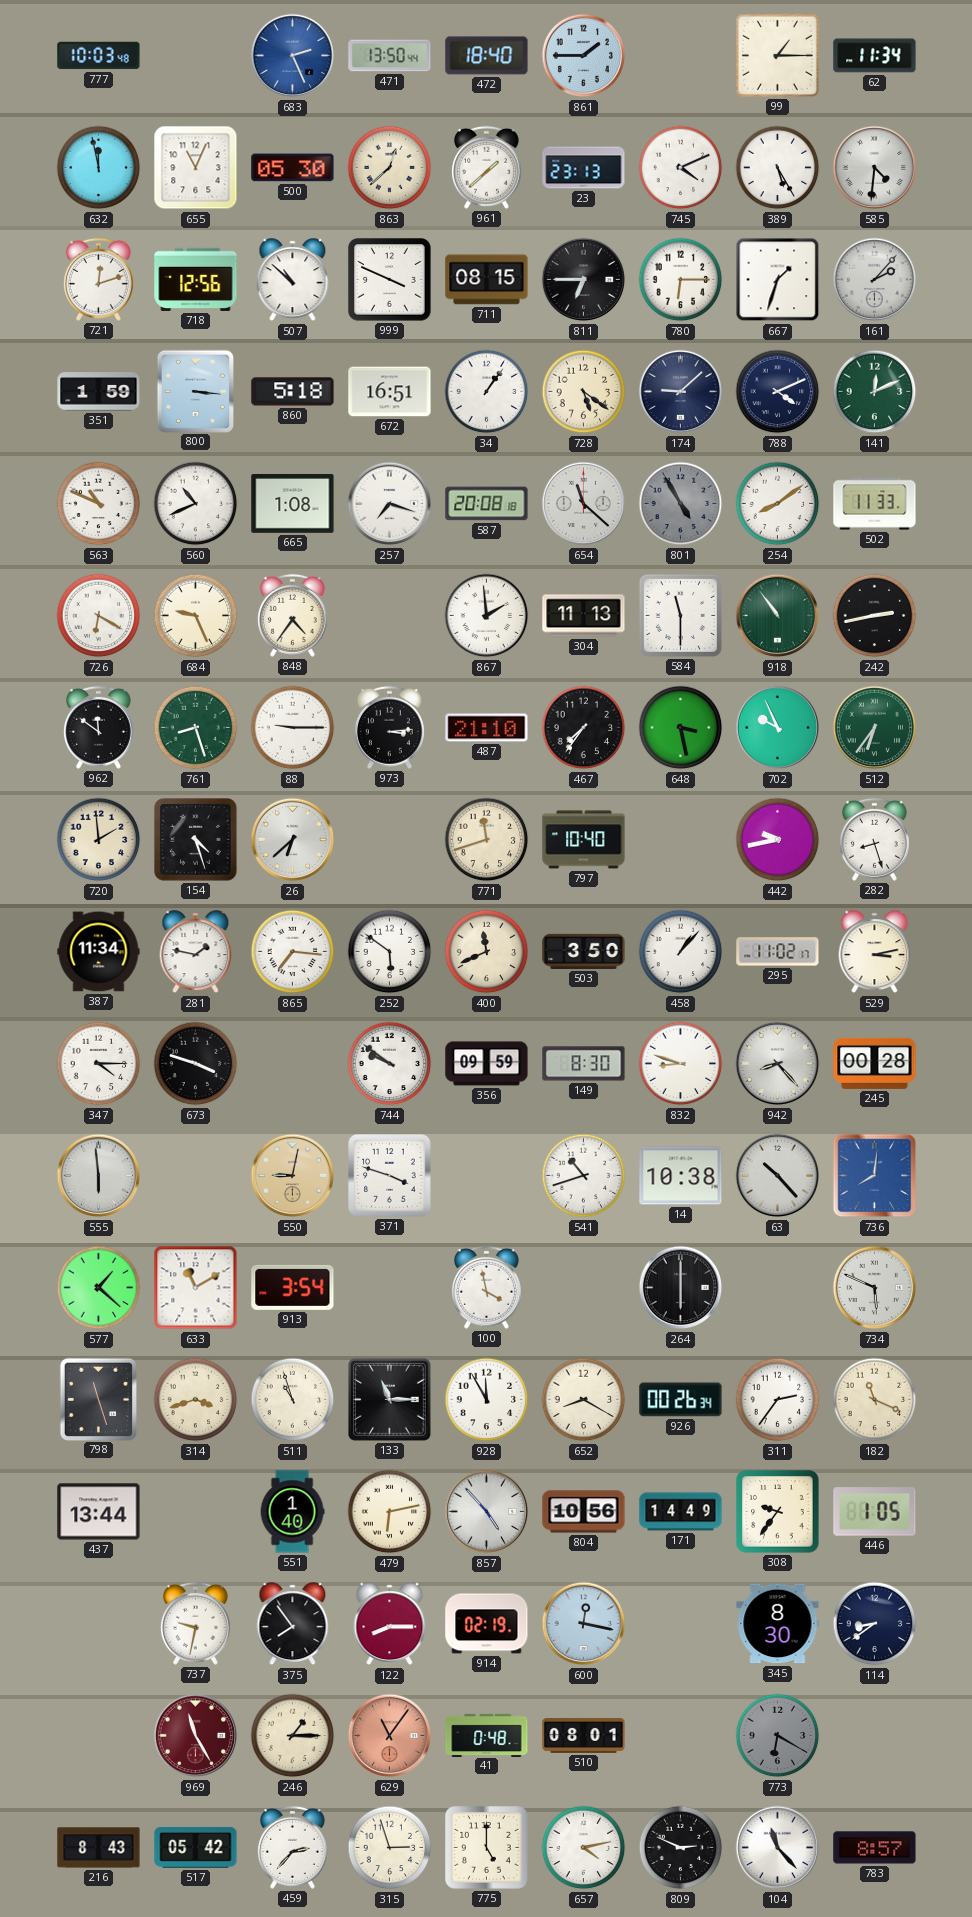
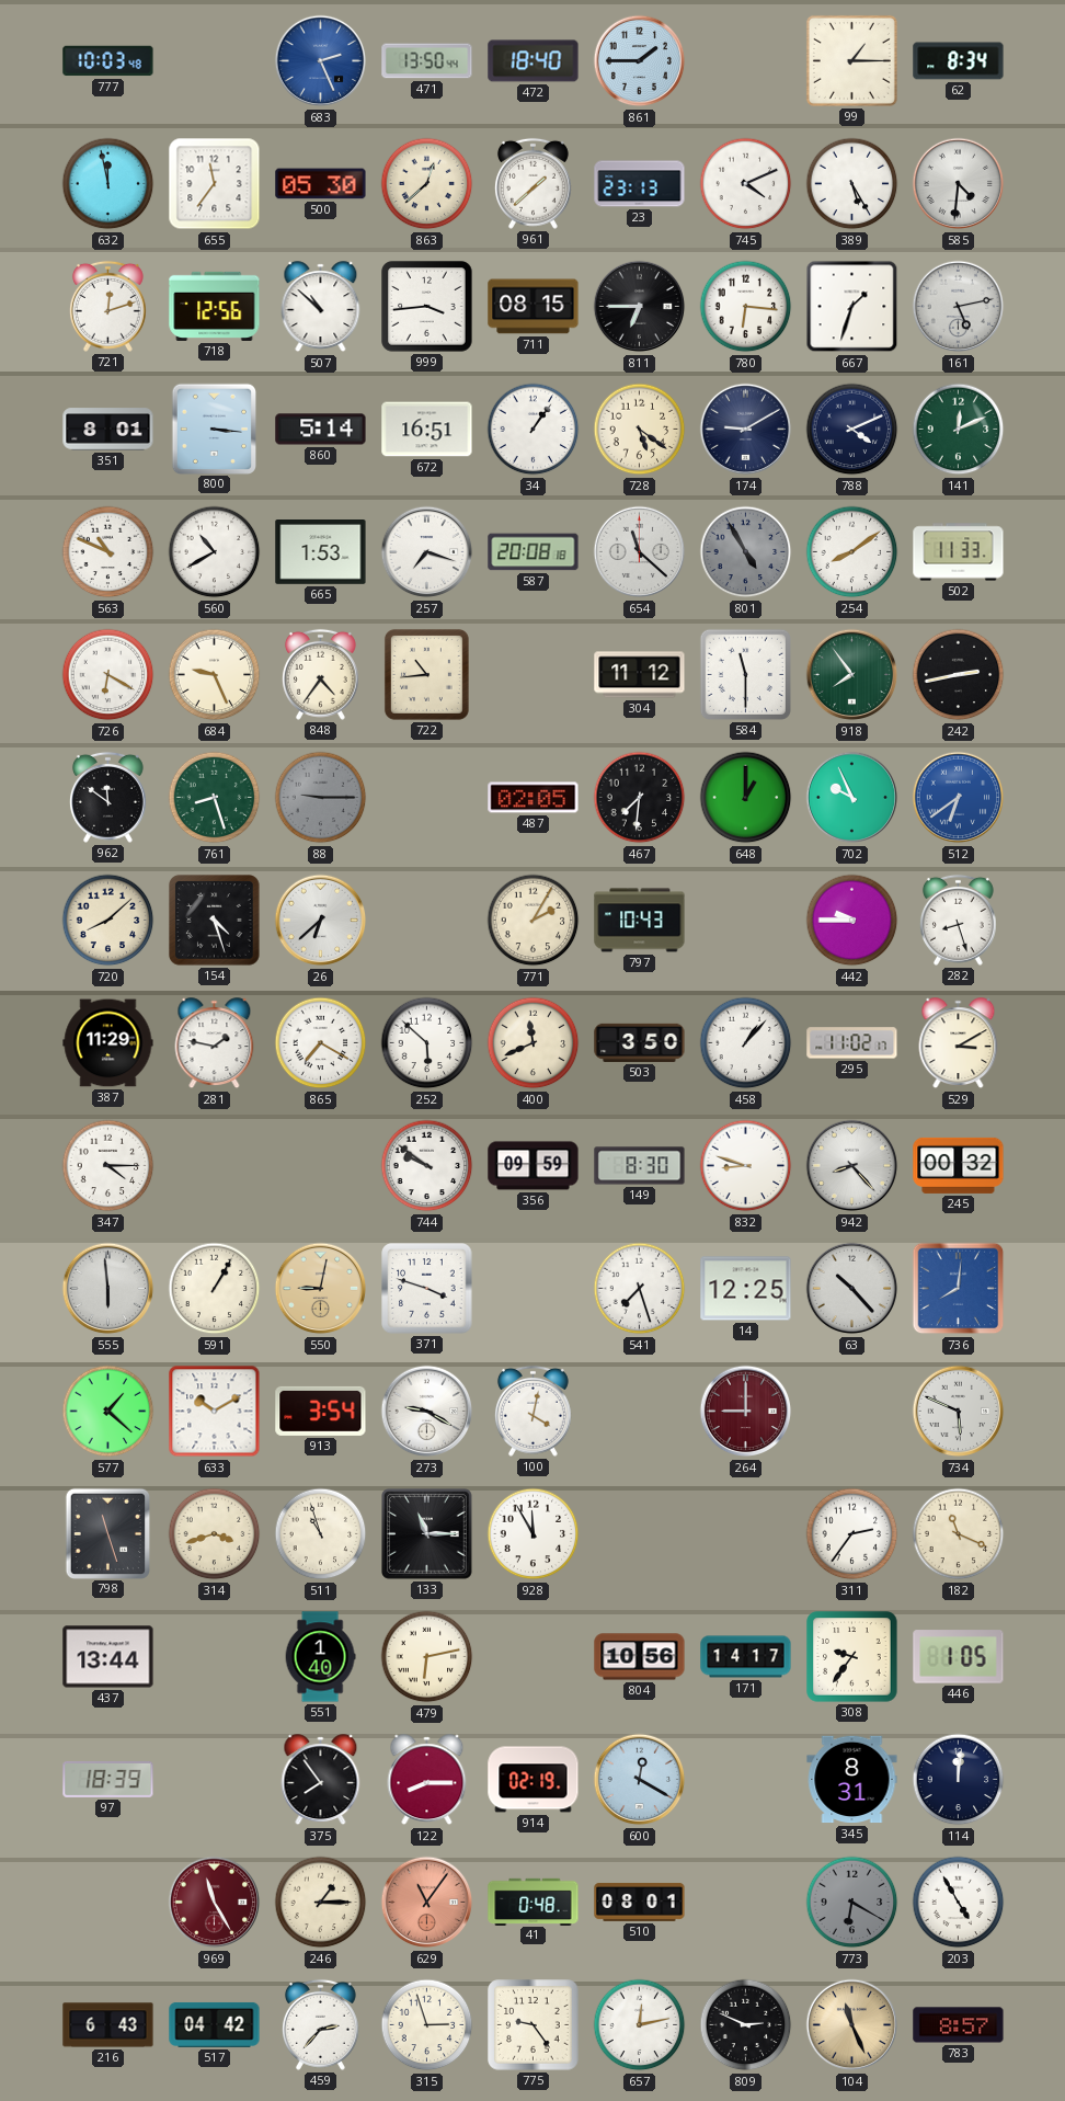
62: 11:34 -> 8:34 (959, 61)
655: 11:04 -> 11:36 (215, 184)
999: 3:49 -> 3:44 (427, 307)
780: 6:15 -> 6:16 (746, 307)
161: 2:07 -> 5:13 (959, 307)
351: 1:59 -> 8:01 (108, 430)
860: 5:18 -> 5:14 (321, 430)
174: 9:08 -> 9:10 (746, 430)
560: 10:41 -> 10:40 (215, 552)
665: 1:08 -> 1:53 (321, 552)
722: none -> 10:44 (426, 674)
867: 1:59 -> none (487, 616)
304: 11:13 -> 11:12 (640, 675)
918: 10:54 -> 7:54 (852, 675)
88 dial: white -> grey (321, 798)
973: 3:14 -> none (389, 727)
487: 21:10 -> 02:05 (534, 798)
467: 7:36 -> 7:31 (640, 798)
648: 3:28 -> 1:00 (746, 798)
512: 6:36 -> 6:39 (959, 798)
512 dial: green -> blue (959, 798)
720: 1:59 -> 8:08 (108, 921)
771: 11:42 -> 2:05 (534, 921)
797: 10:40 -> 10:43 (640, 921)
442: 9:43 -> 9:45 (852, 921)
387: 11:34 -> 11:29 (108, 1043)
865: 7:16 -> 7:20 (321, 1043)
252: 5:51 -> 5:52 (427, 1043)
529: 3:13 -> 3:10 (959, 1043)
673: 3:48 -> none (196, 1064)
245: 00:28 -> 00:32 (959, 1165)
591: none -> 1:05 (215, 1289)
541: 10:42 -> 7:27 (640, 1289)
14: 10:38 -> 12:25 (746, 1289)
633: 11:10 -> 10:10 (215, 1412)
273: none -> 9:20 (427, 1412)
100: 3:58 -> 4:02 (532, 1411)
264: 6:00 -> 9:00 (746, 1412)
264 dial: black -> burgundy (746, 1412)
652: 8:20 -> none (584, 1400)
926: 00:26 -> none (681, 1400)
857: 4:53 -> none (487, 1512)
171: 14:49 -> 14:17 (746, 1657)
97: none -> 18:39 (108, 1779)
737: 9:32 -> none (195, 1623)
600: 12:17 -> 12:20 (640, 1780)
345: 8:30 -> 8:31 (852, 1780)
114: 8:39 -> 12:01 (959, 1780)
203: none -> 4:55 (959, 1903)
216: 8:43 -> 6:43 (108, 2025)
517: 05:42 -> 04:42 (215, 2024)
775: 5:00 -> 9:24 (534, 2025)
657: 4:13 -> 12:13 (640, 2025)
104: 11:23 -> 11:26 (852, 2025)
104 dial: white -> champagne (852, 2025)
